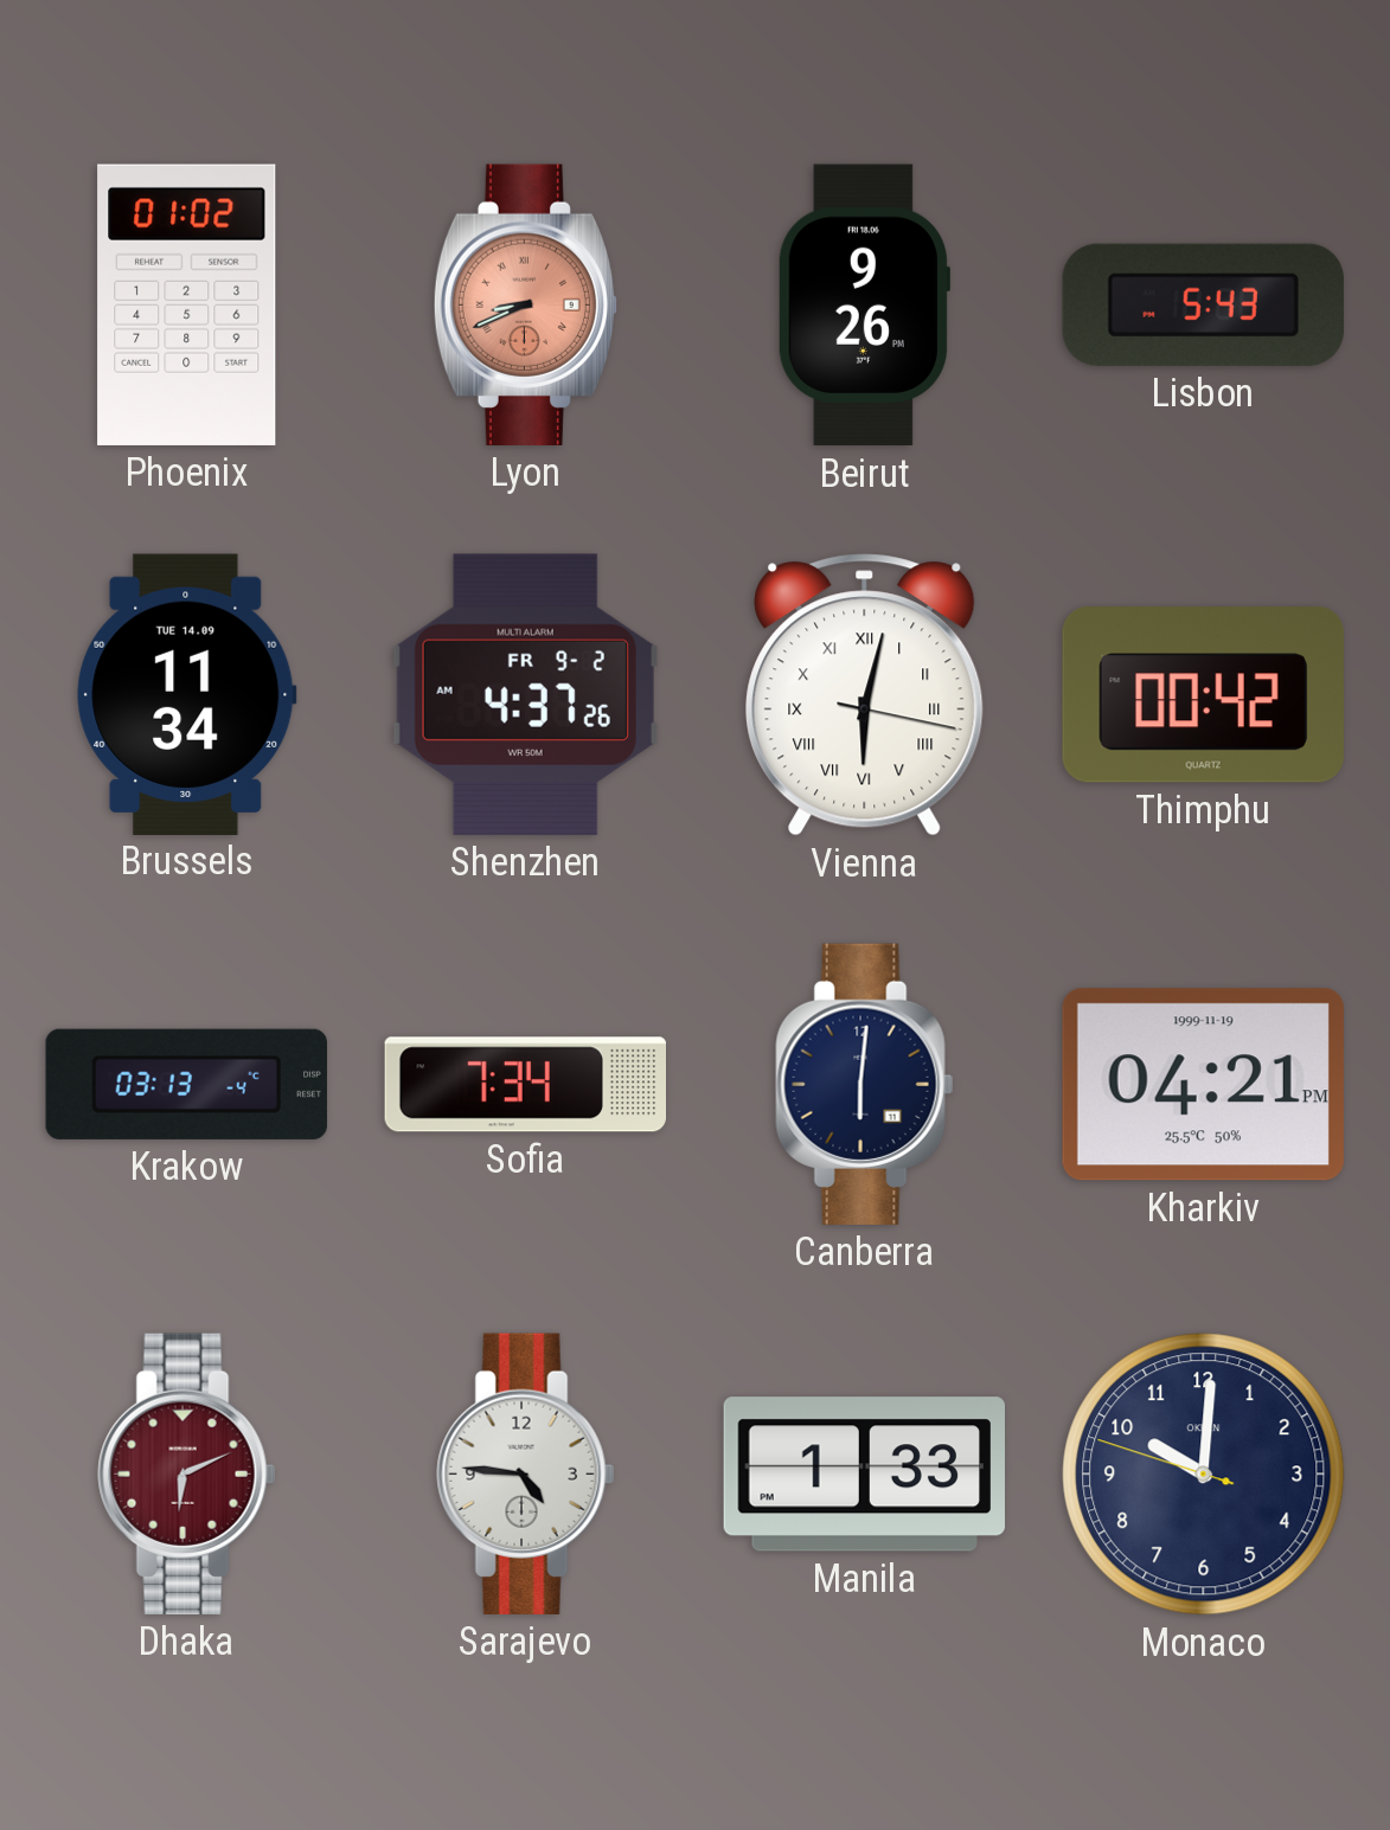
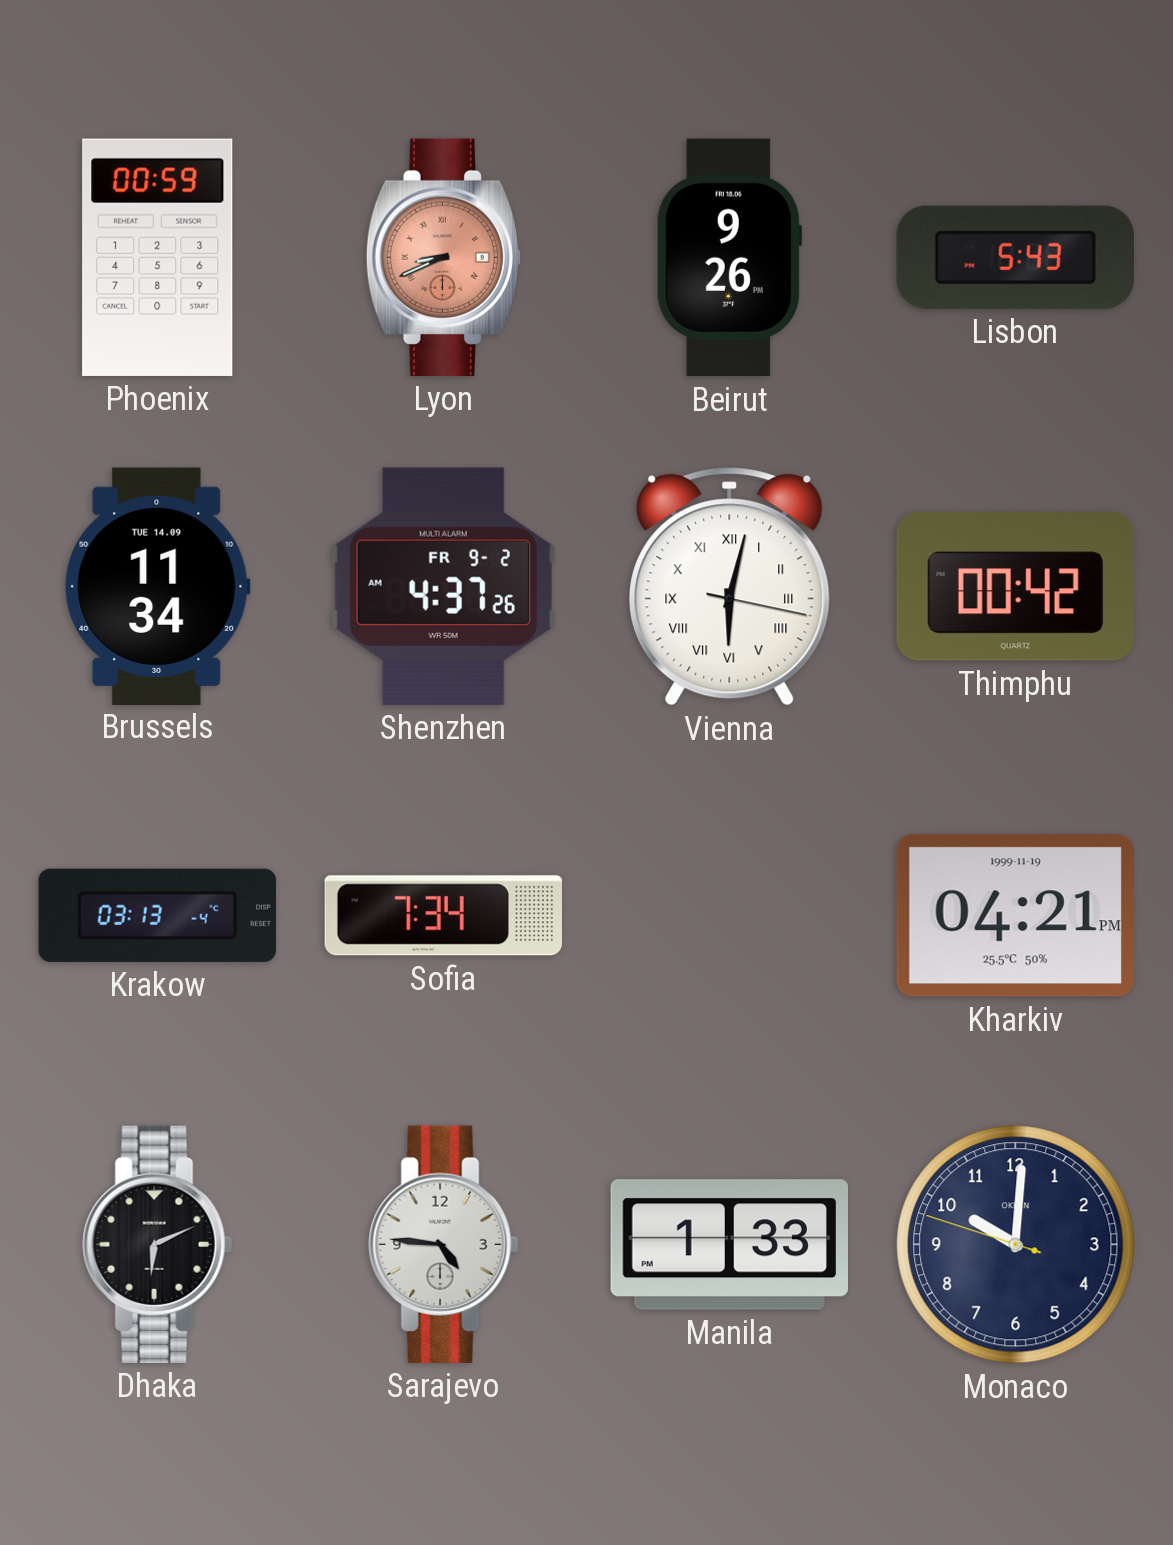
Phoenix: 01:02 -> 00:59 (158, 257)
Canberra: 6:01 -> none (865, 1084)
Dhaka dial: burgundy -> black (158, 1244)
